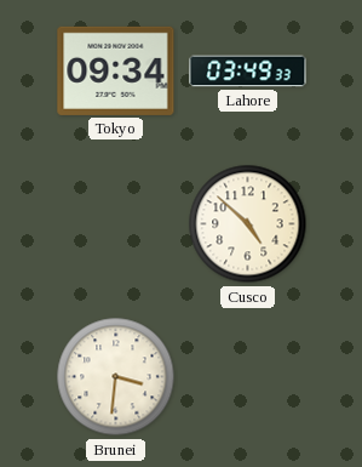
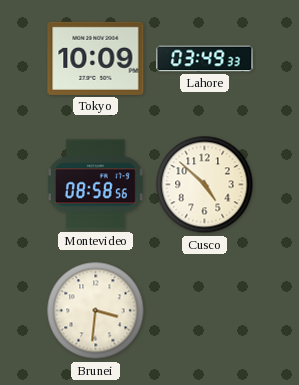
Tokyo: 09:34 -> 10:09 (96, 58)
Montevideo: none -> 08:58 (95, 185)
